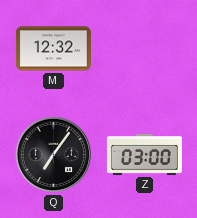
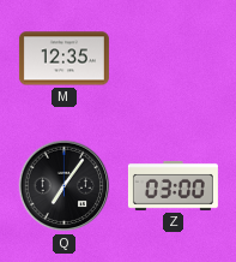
M: 12:32 -> 12:35 (63, 59)
